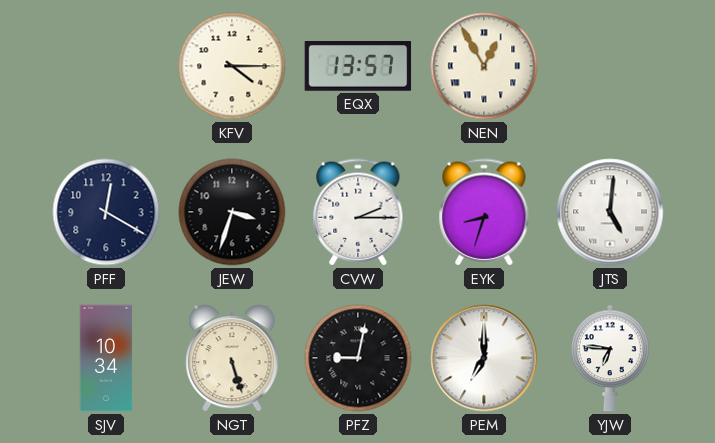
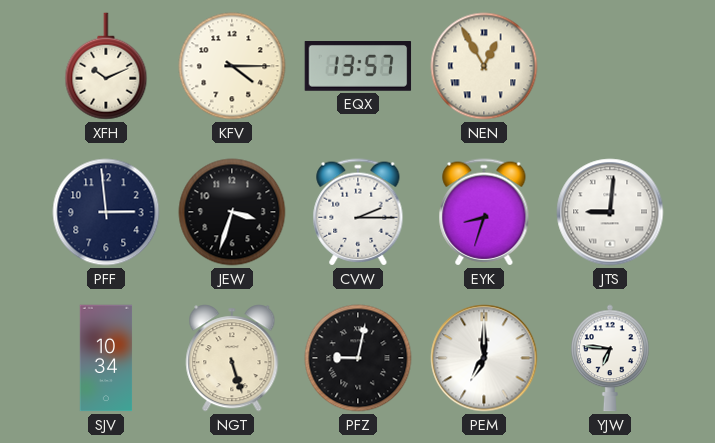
XFH: none -> 10:11 (106, 66)
PFF: 12:20 -> 2:59 (106, 212)
JTS: 5:01 -> 9:01 (610, 212)
